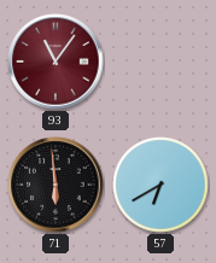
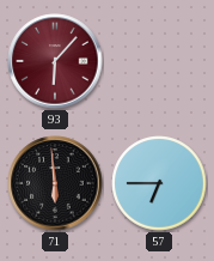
93: 11:06 -> 6:07 (55, 61)
57: 6:40 -> 6:45 (159, 183)
